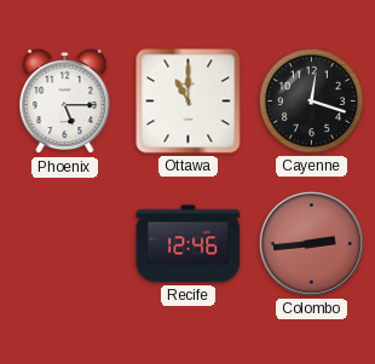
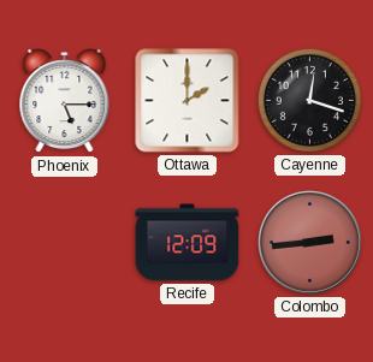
Ottawa: 11:00 -> 2:00 (188, 101)
Recife: 12:46 -> 12:09 (188, 243)
